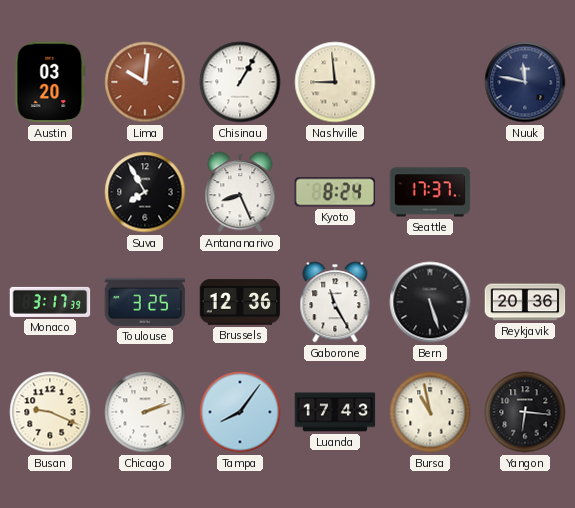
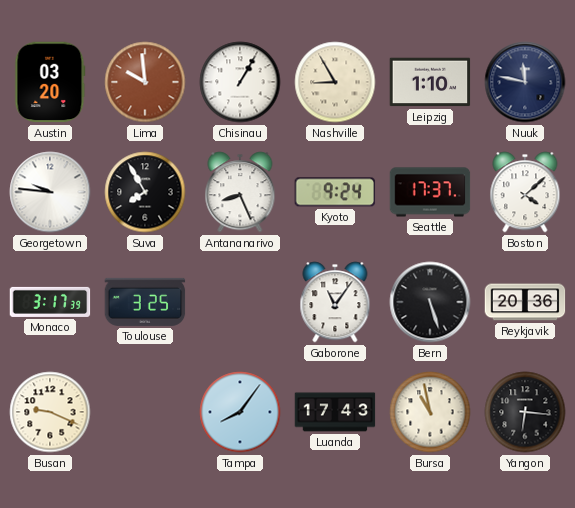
Lima: 10:01 -> 9:59 (145, 82)
Nashville: 8:59 -> 8:55 (335, 82)
Leipzig: none -> 1:10 (430, 82)
Georgetown: none -> 9:46 (50, 192)
Kyoto: 8:24 -> 9:24 (335, 192)
Boston: none -> 4:08 (525, 192)
Brussels: 12:36 -> none (240, 302)
Gaborone: 11:25 -> 11:06 (335, 302)
Chicago: 2:12 -> none (145, 412)
